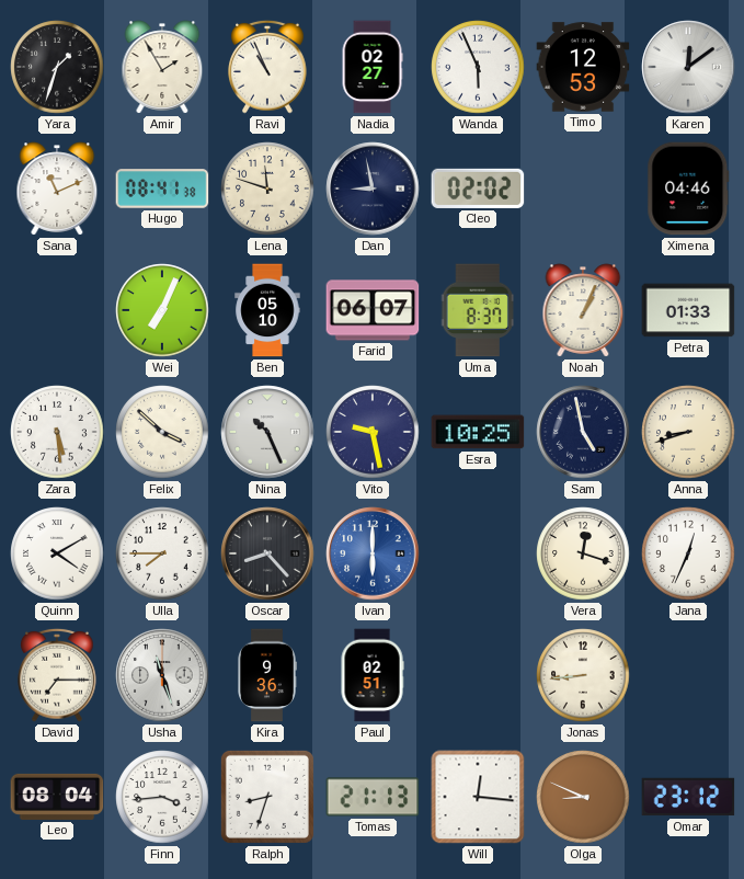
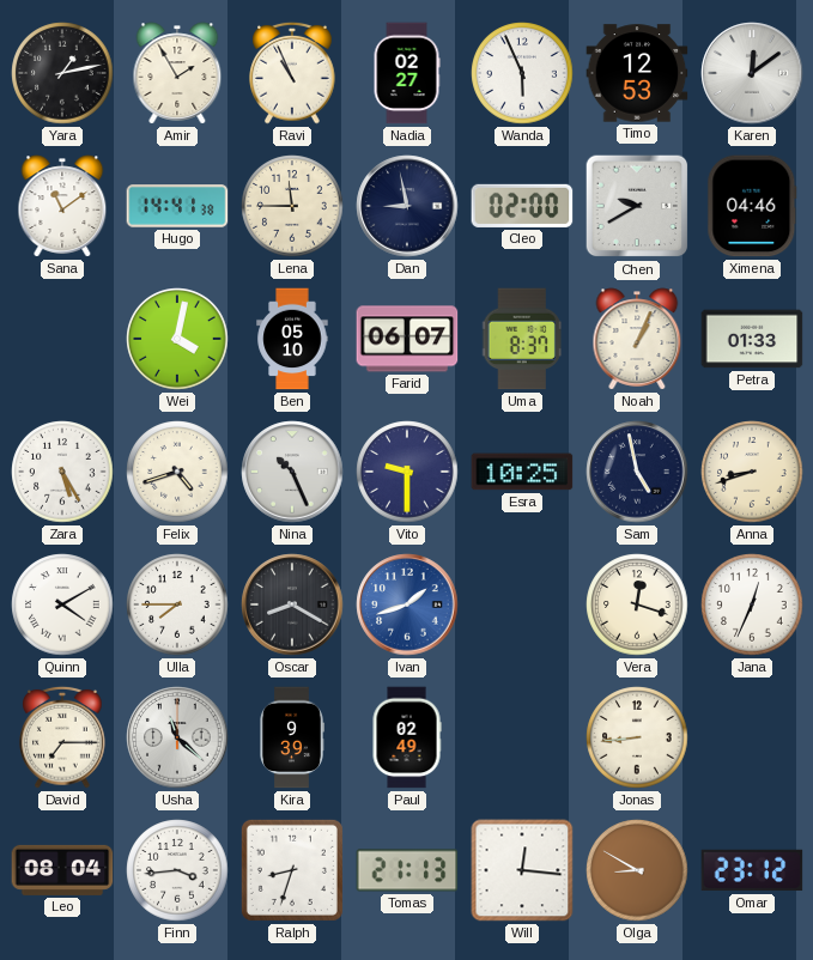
Yara: 1:33 -> 1:13 (62, 73)
Sana: 11:11 -> 11:09 (62, 206)
Hugo: 08:41 -> 14:41 (177, 206)
Lena: 11:48 -> 11:45 (292, 206)
Cleo: 02:02 -> 02:00 (522, 206)
Chen: none -> 9:40 (637, 206)
Wei: 7:04 -> 4:02 (177, 339)
Zara: 5:29 -> 5:25 (62, 472)
Felix: 3:52 -> 4:42 (177, 472)
Vito: 9:28 -> 9:30 (407, 472)
Oscar: 8:23 -> 8:20 (292, 604)
Ivan: 6:00 -> 1:42 (407, 604)
Usha: 11:27 -> 11:22 (177, 737)
Kira: 9:36 -> 9:39 (292, 737)
Paul: 02:51 -> 02:49 (407, 737)
Olga: 8:49 -> 8:50 (637, 870)
